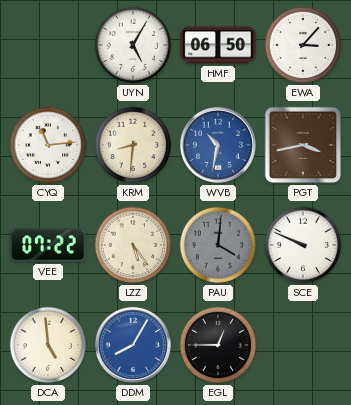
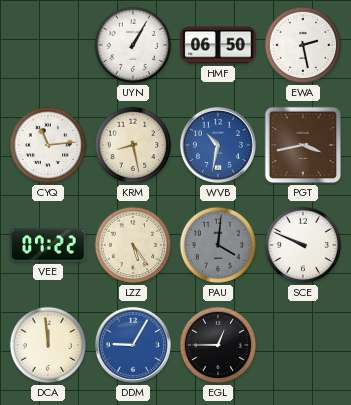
UYN: 5:05 -> 1:05 (133, 45)
EWA: 3:07 -> 2:28 (303, 45)
KRM: 8:31 -> 8:28 (133, 145)
DCA: 4:59 -> 11:59 (48, 345)
DDM: 8:05 -> 9:05 (133, 345)
